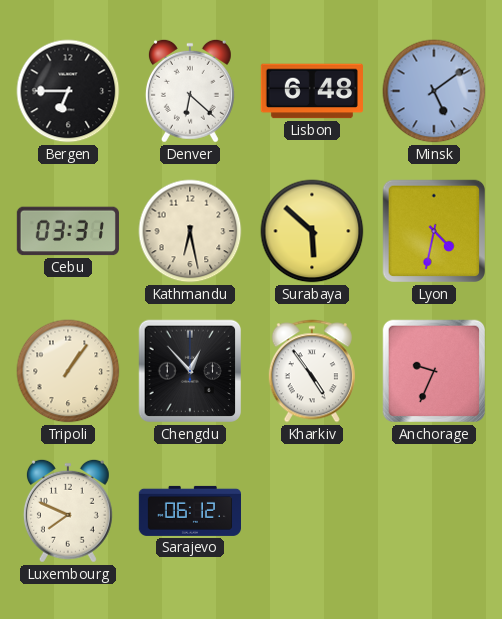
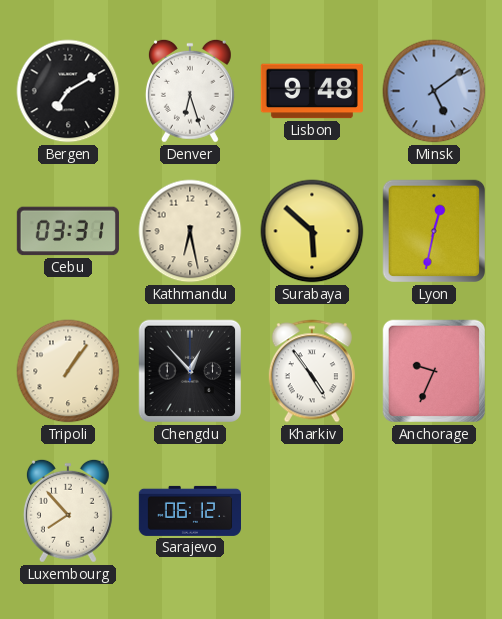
Bergen: 6:45 -> 7:10 (68, 91)
Denver: 6:22 -> 6:27 (190, 91)
Lisbon: 6:48 -> 9:48 (311, 91)
Lyon: 4:32 -> 12:32 (434, 231)
Luxembourg: 7:49 -> 7:53 (68, 511)
